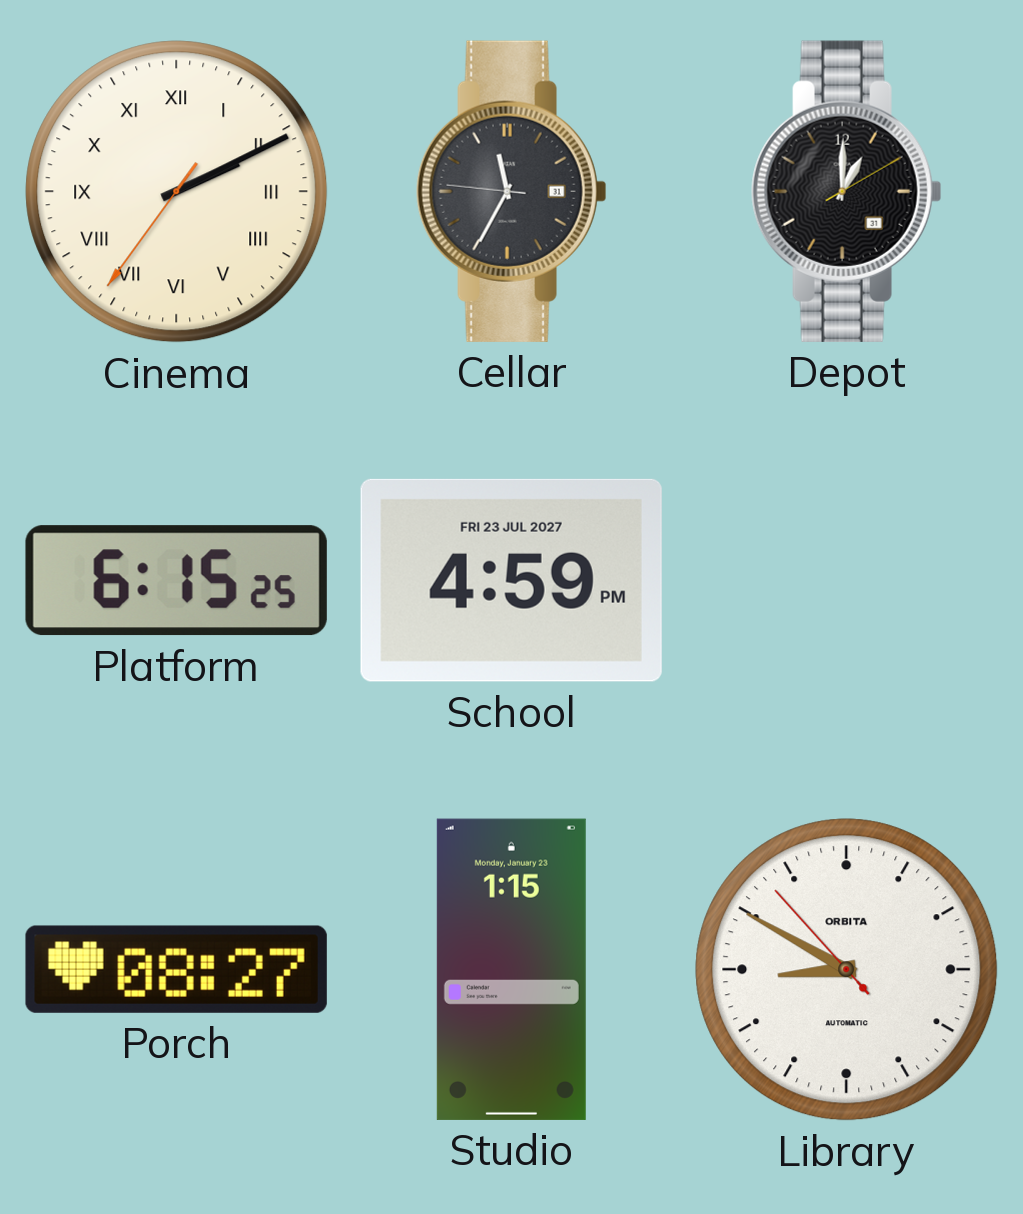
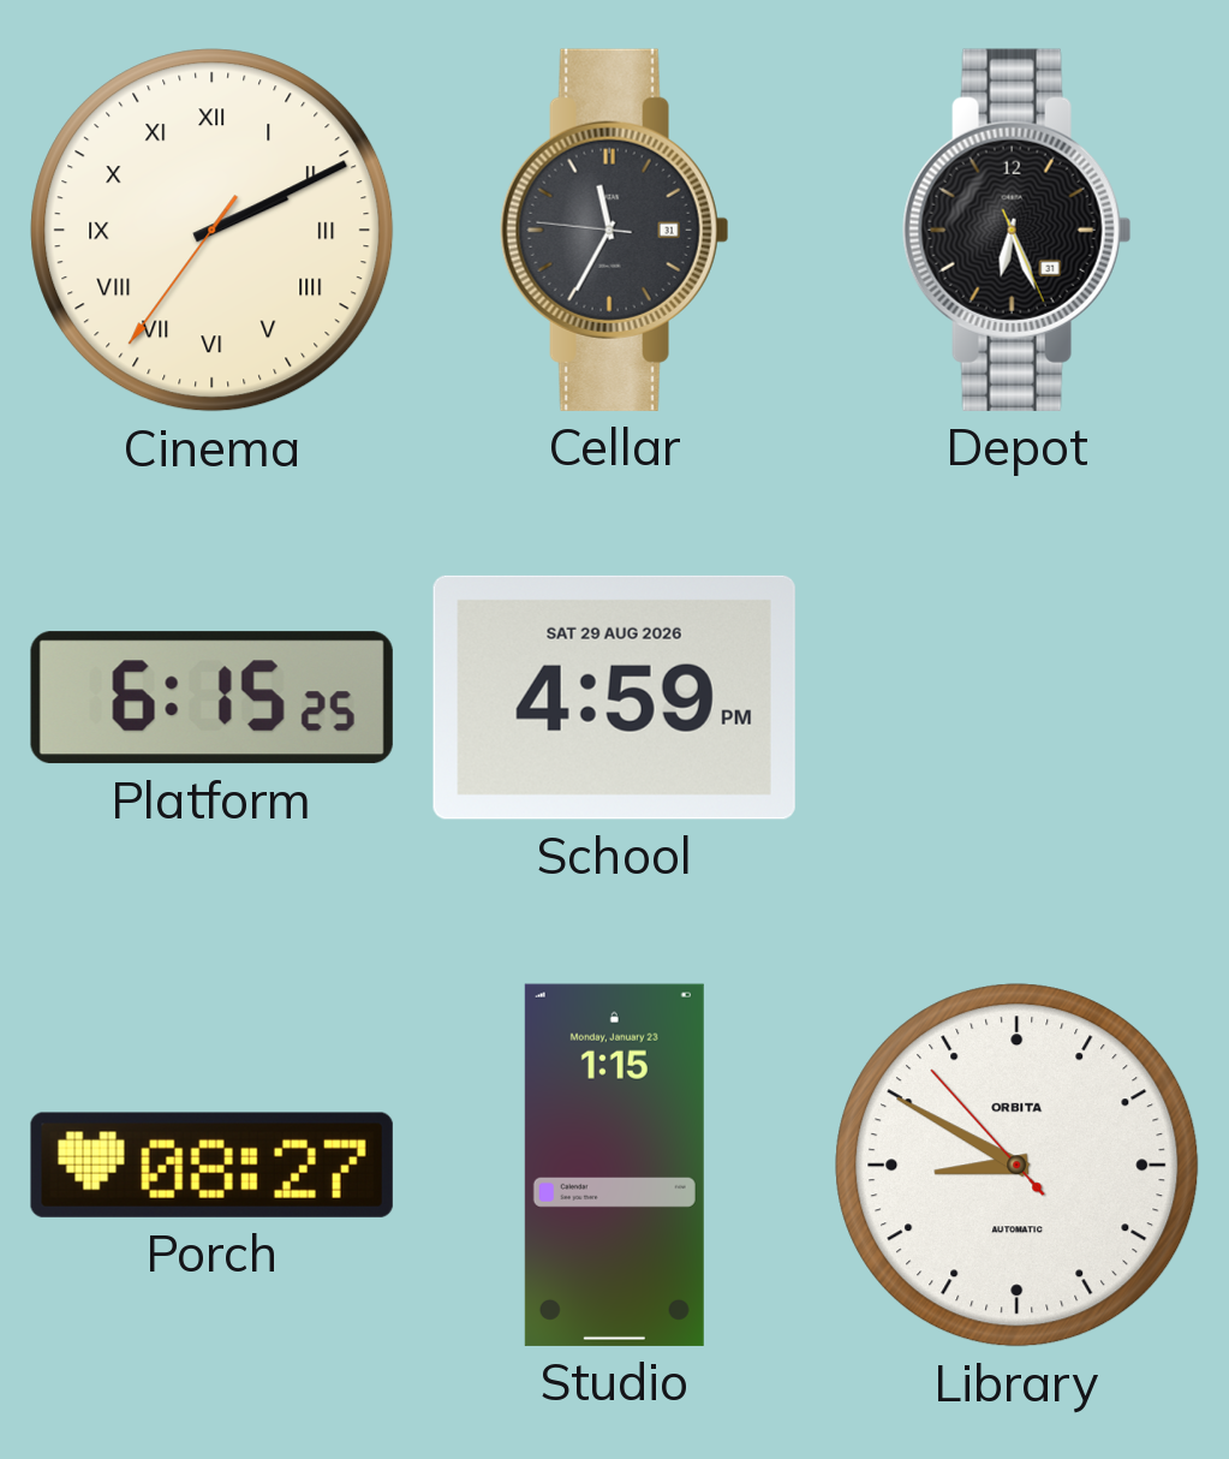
Depot: 1:00 -> 6:26 (1016, 230)
School date: FRI 23 JUL 2027 -> SAT 29 AUG 2026 (614, 697)
